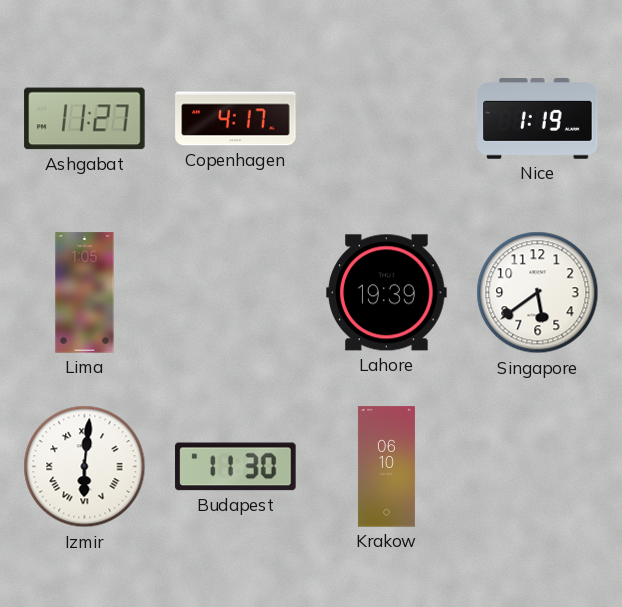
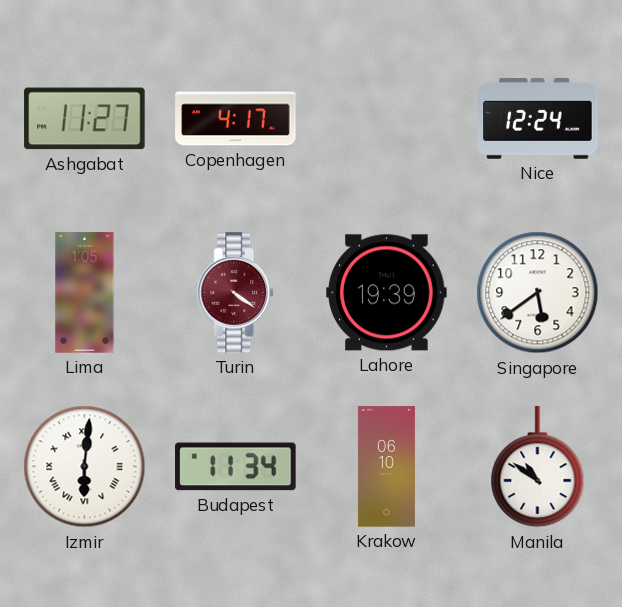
Nice: 1:19 -> 12:24 (538, 119)
Turin: none -> 4:21 (236, 293)
Budapest: 11:30 -> 11:34 (236, 467)
Manila: none -> 10:51 (538, 467)
